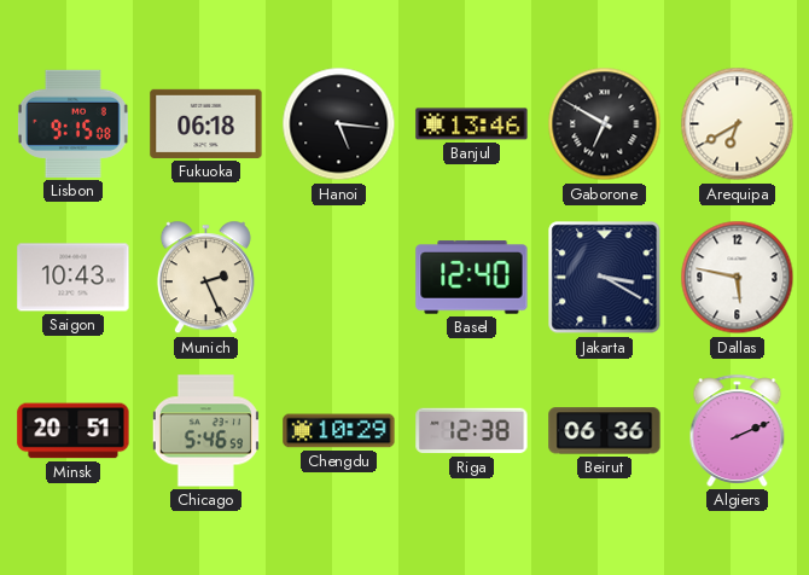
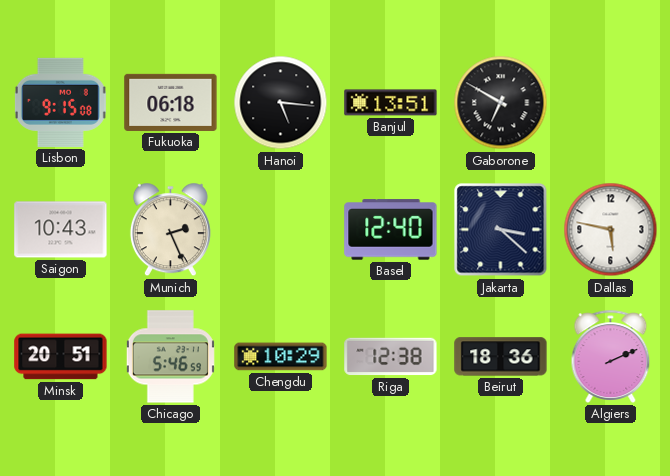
Banjul: 13:46 -> 13:51 (391, 103)
Arequipa: 6:40 -> none (738, 124)
Jakarta: 3:20 -> 3:22 (501, 230)
Beirut: 06:36 -> 18:36 (501, 357)
